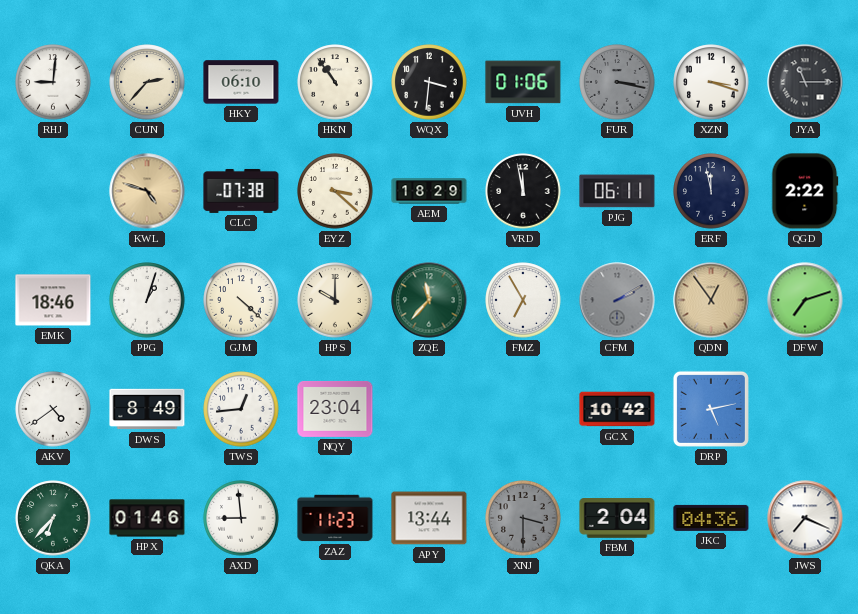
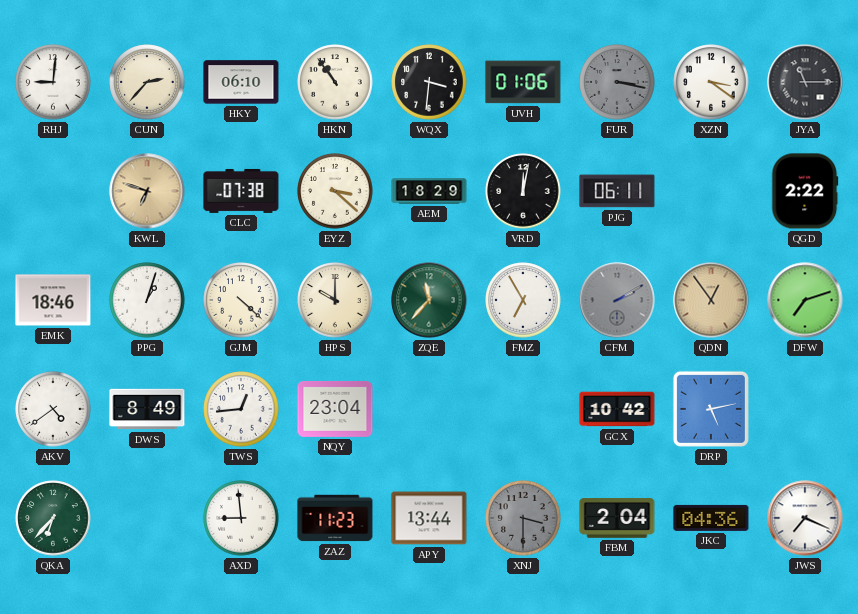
XZN: 3:18 -> 3:21 (711, 82)
KWL: 4:48 -> 6:48 (147, 191)
VRD: 11:58 -> 12:02 (523, 191)
ERF: 11:58 -> none (711, 191)
HPX: 01:46 -> none (147, 518)
